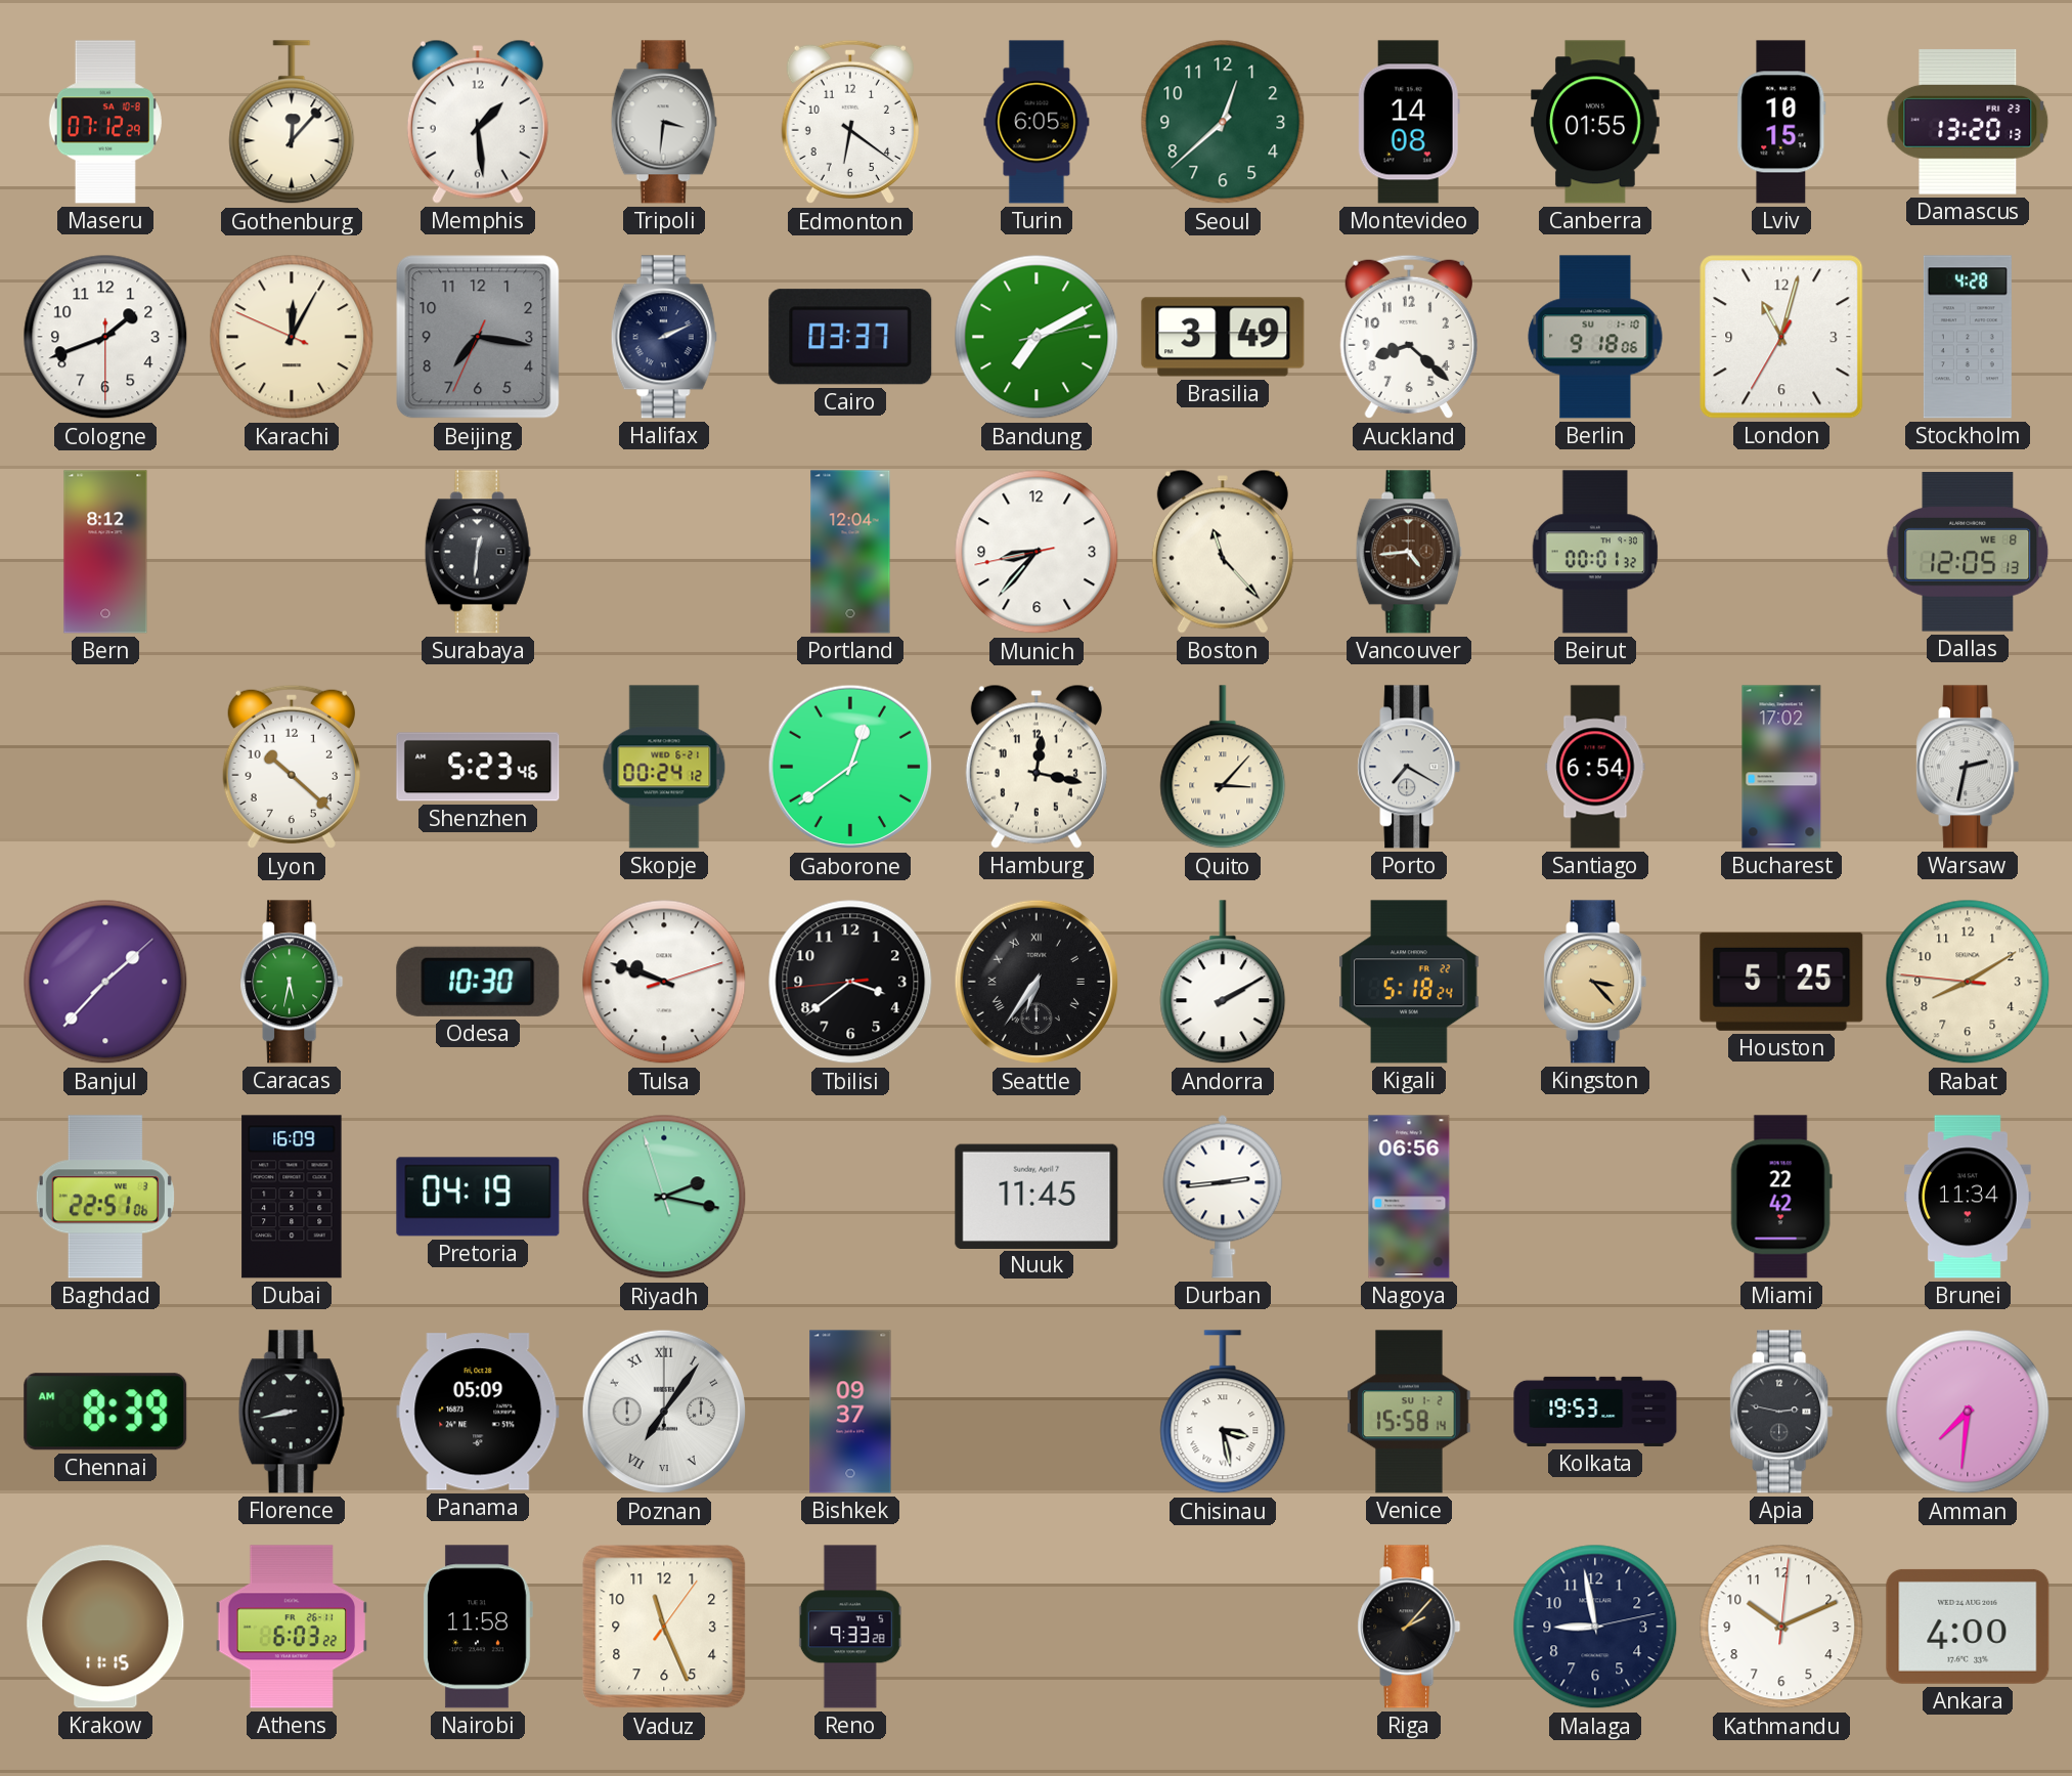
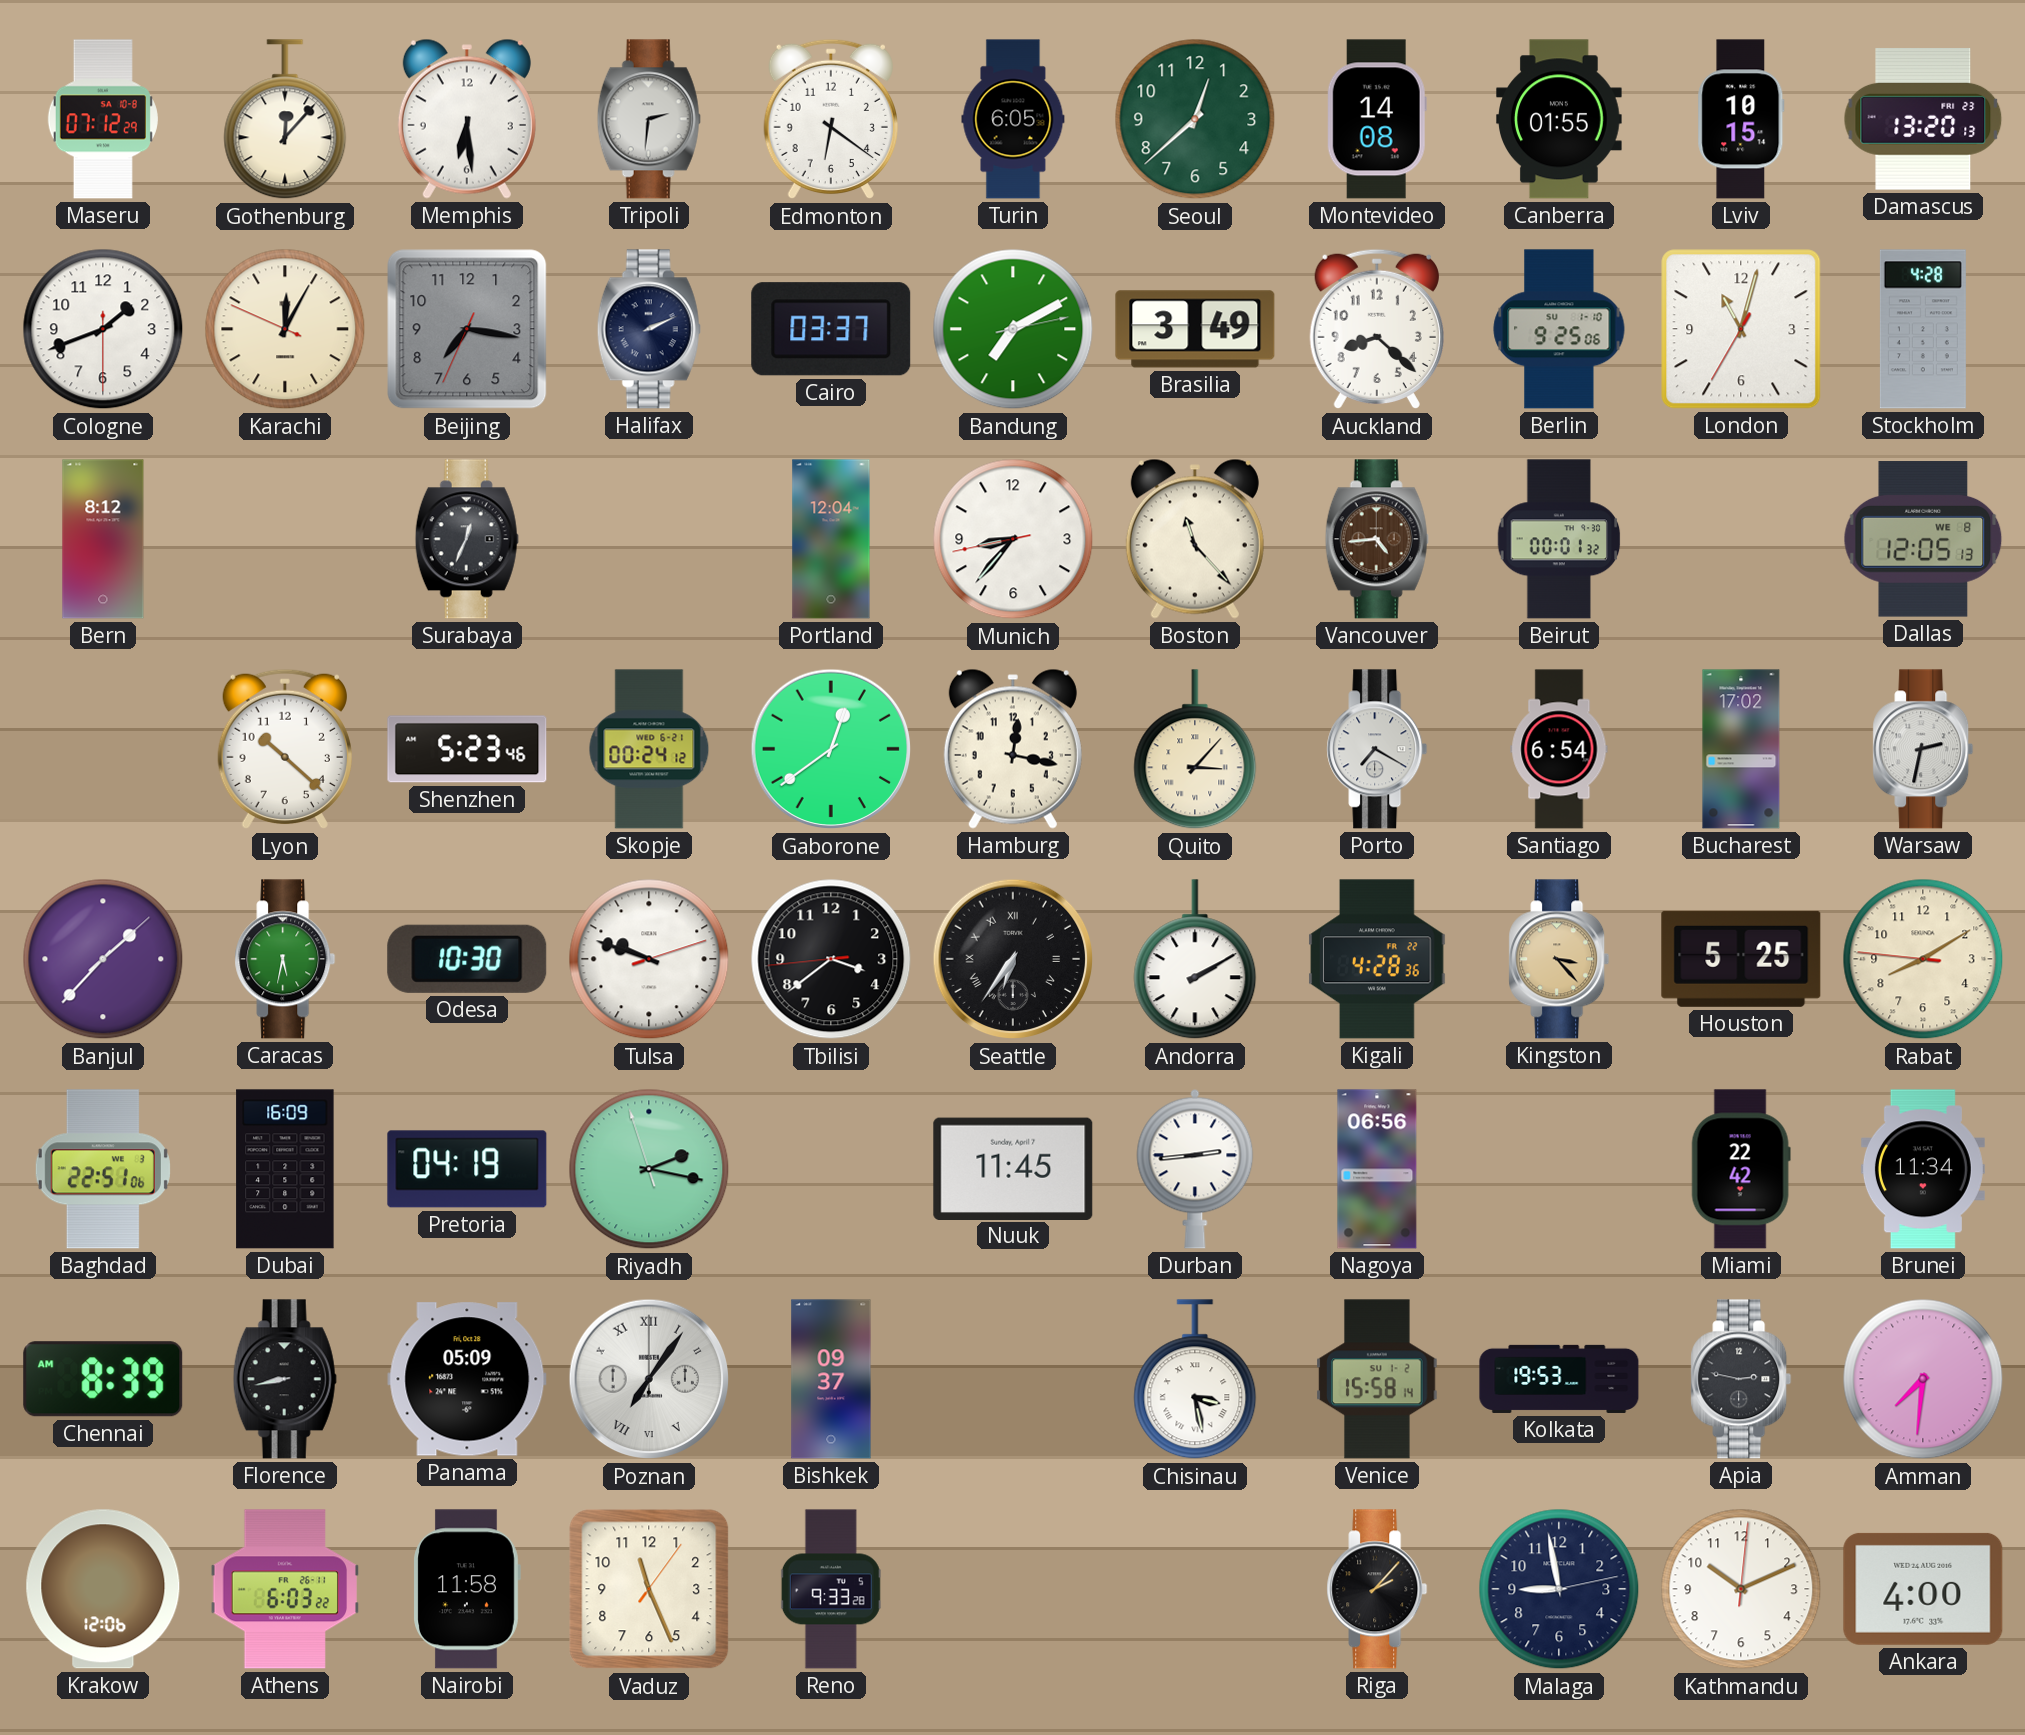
Memphis: 1:29 -> 6:29 (467, 119)
Tripoli: 3:31 -> 2:31 (649, 119)
Berlin: 9:18 -> 9:25 (1559, 329)
Surabaya: 12:31 -> 12:34 (467, 539)
Kigali: 5:18 -> 4:28 (1377, 959)
Krakow: 11:15 -> 12:06 (103, 1589)
